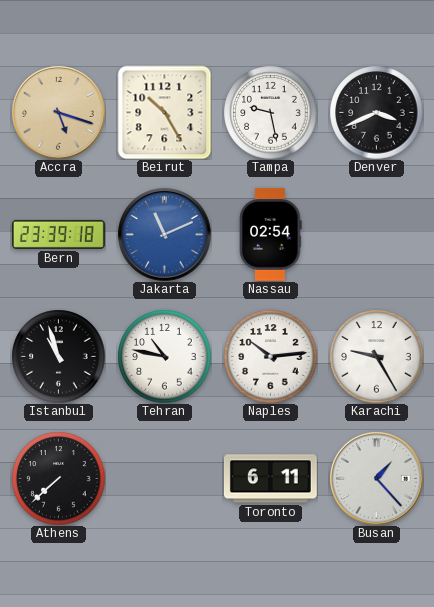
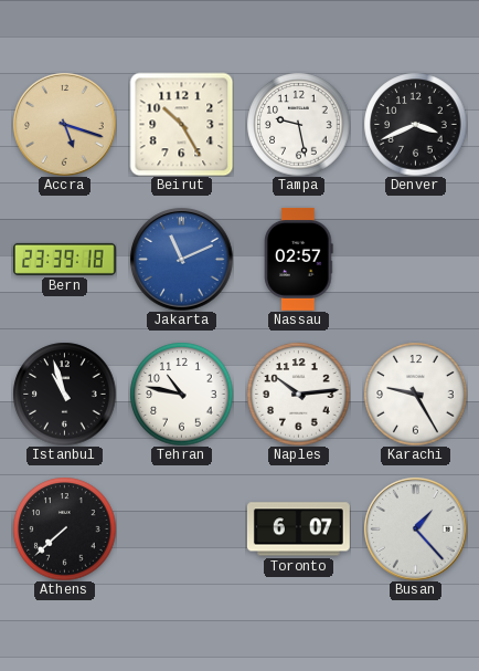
Nassau: 02:54 -> 02:57 (299, 259)
Toronto: 6:11 -> 6:07 (298, 530)
